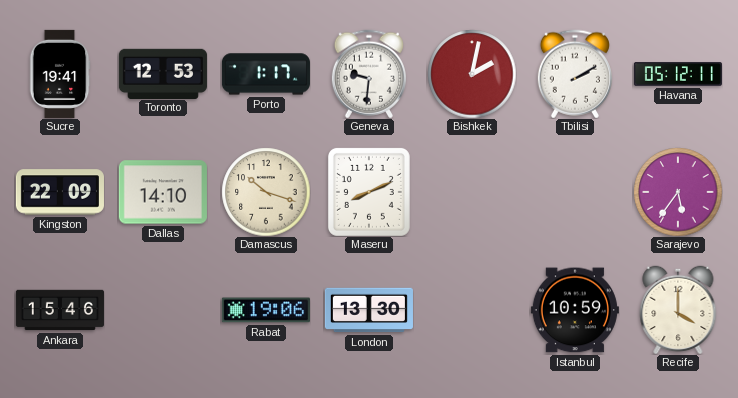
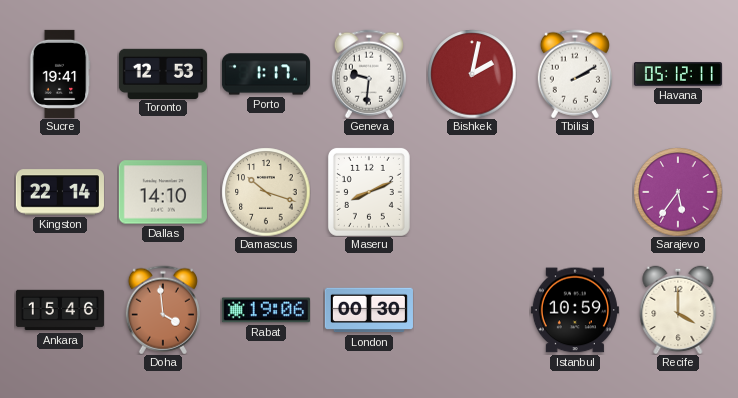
Kingston: 22:09 -> 22:14 (60, 192)
Doha: none -> 3:59 (163, 310)
London: 13:30 -> 00:30 (369, 310)
